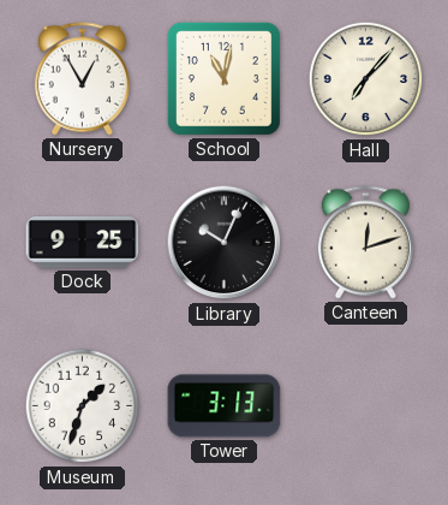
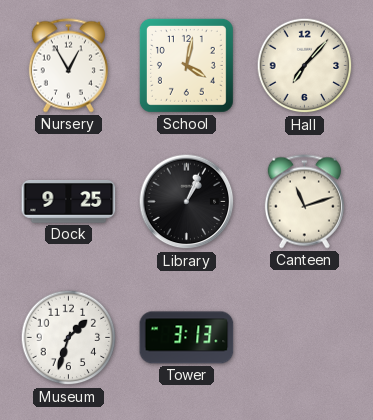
School: 11:02 -> 4:02 (186, 65)
Library: 10:04 -> 1:04 (187, 202)
Canteen: 12:12 -> 11:12 (304, 202)
